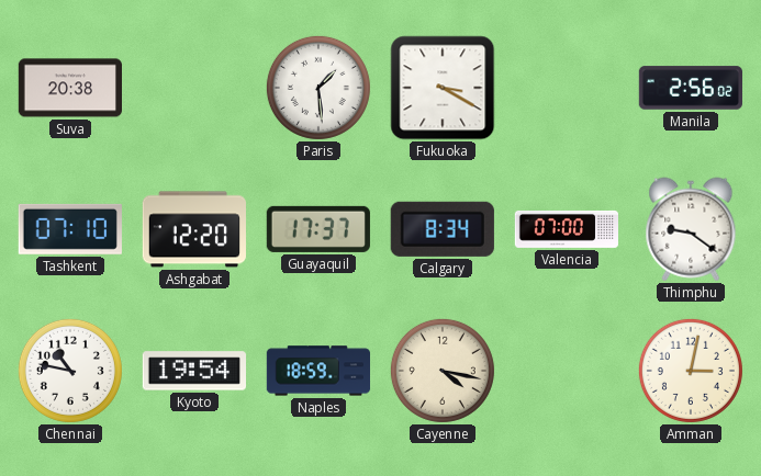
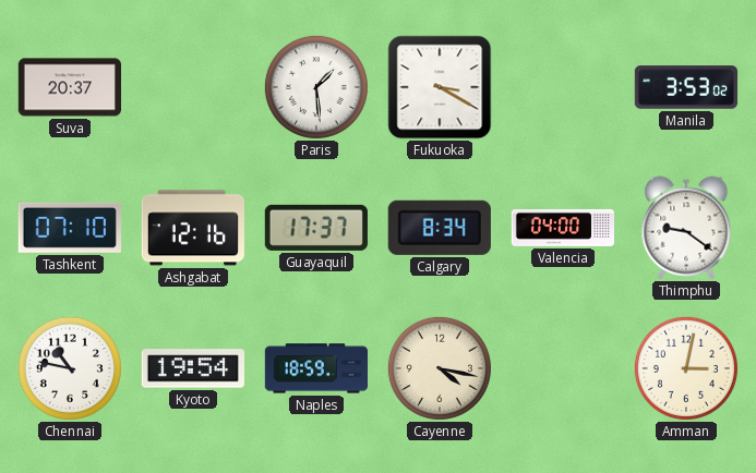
Suva: 20:38 -> 20:37 (69, 87)
Manila: 2:56 -> 3:53 (685, 87)
Ashgabat: 12:20 -> 12:16 (193, 228)
Valencia: 07:00 -> 04:00 (562, 228)
